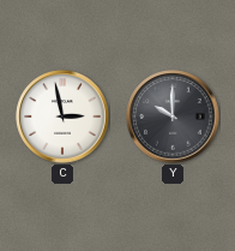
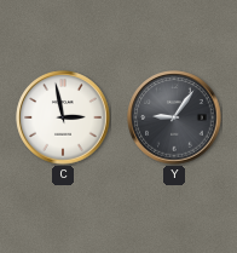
Y: 10:00 -> 9:06 (174, 117)
